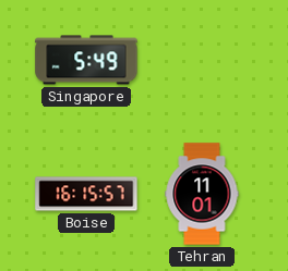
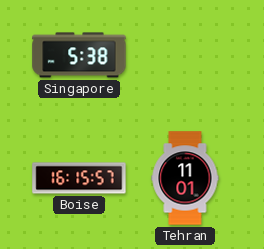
Singapore: 5:49 -> 5:38 (79, 55)
